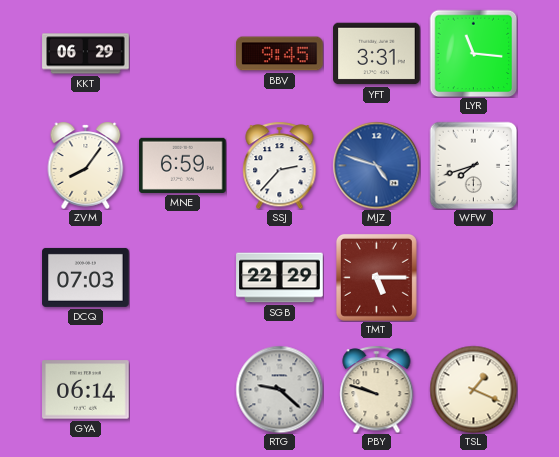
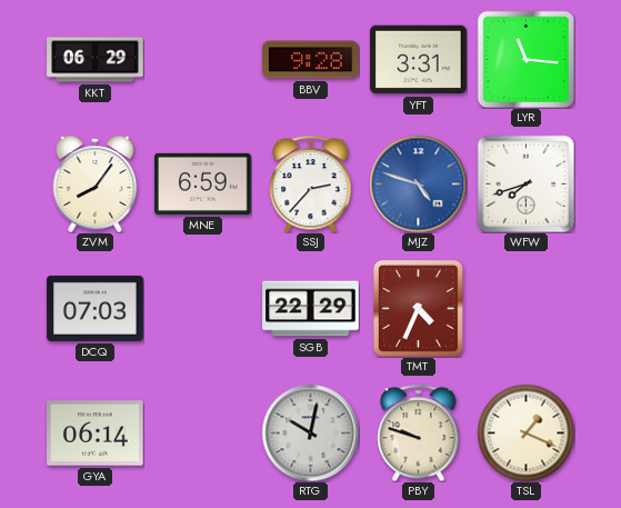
BBV: 9:45 -> 9:28 (311, 60)
TMT: 5:15 -> 4:34 (418, 308)
RTG: 9:22 -> 10:02 (310, 432)
